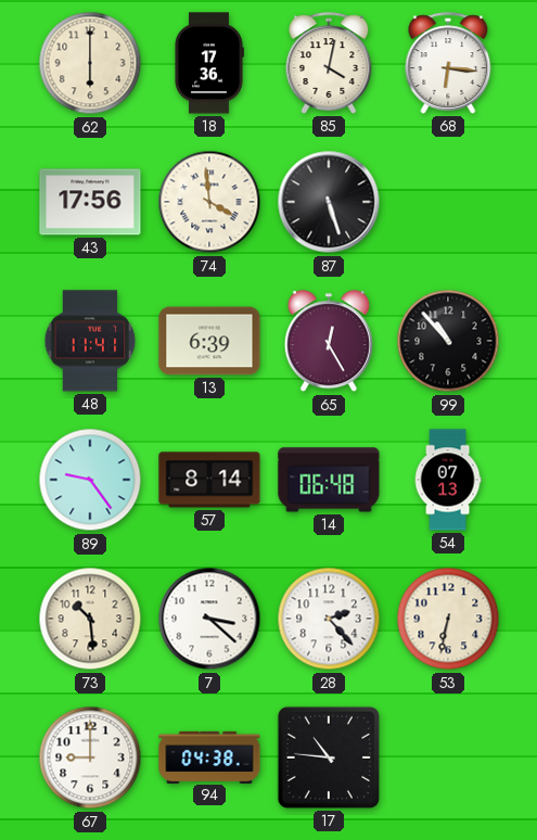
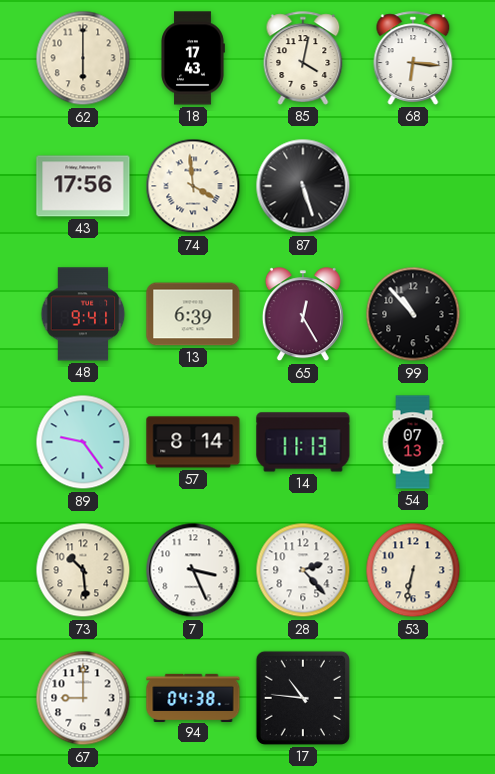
18: 17:36 -> 17:43 (193, 58)
48: 11:41 -> 9:41 (83, 314)
14: 06:48 -> 11:13 (303, 442)
7: 3:22 -> 3:26 (193, 570)
